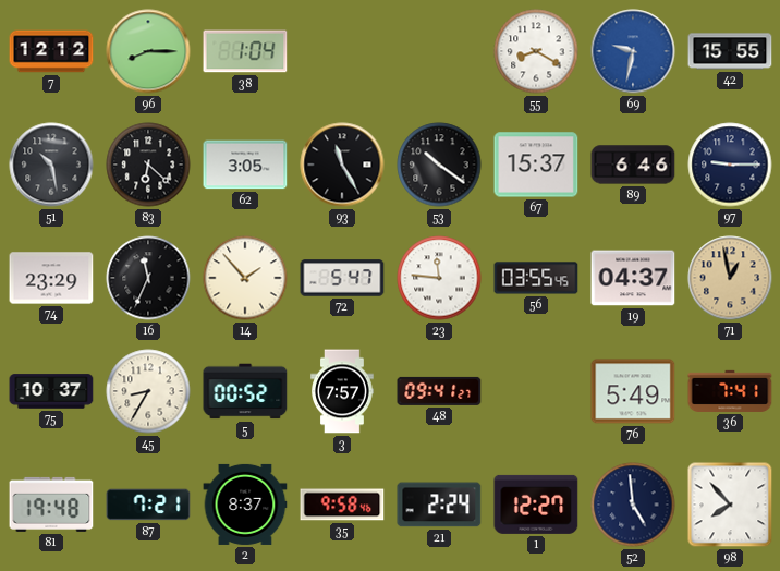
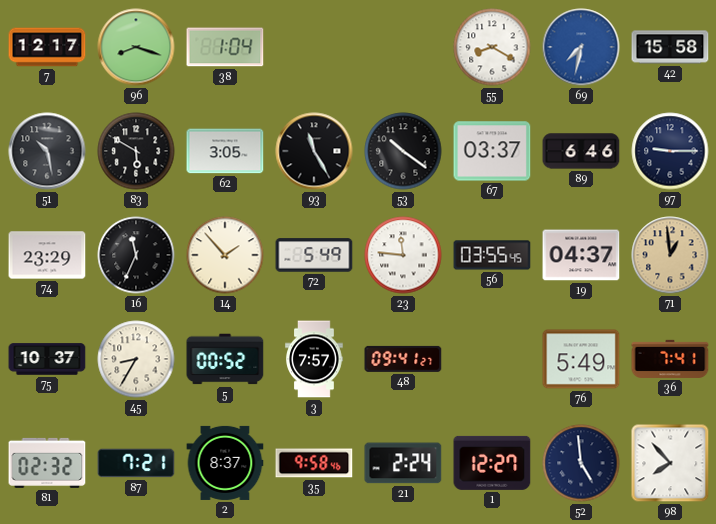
7: 12:12 -> 12:17 (47, 47)
96: 8:15 -> 8:18 (136, 47)
69: 9:32 -> 7:32 (581, 47)
42: 15:55 -> 15:58 (670, 47)
83: 6:22 -> 5:50 (136, 151)
67: 15:37 -> 03:37 (492, 151)
72: 5:47 -> 5:49 (314, 255)
71: 12:58 -> 12:59 (670, 255)
81: 19:48 -> 02:32 (47, 463)
